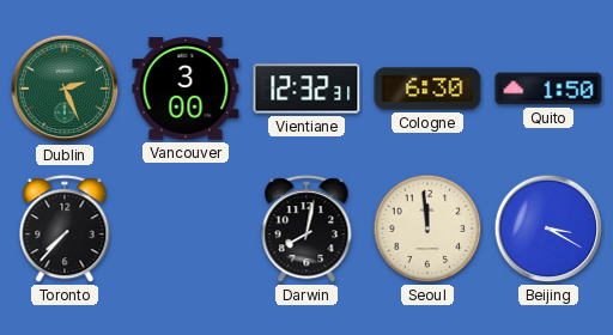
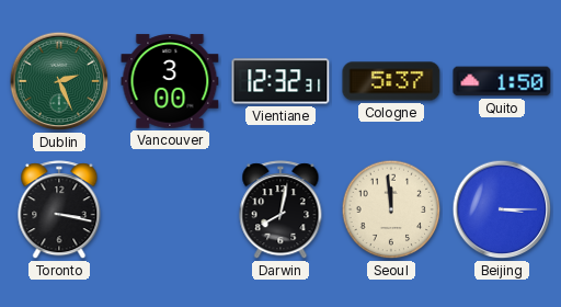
Cologne: 6:30 -> 5:37 (391, 81)
Toronto: 7:37 -> 3:17 (59, 211)
Beijing: 3:20 -> 3:15 (502, 209)
